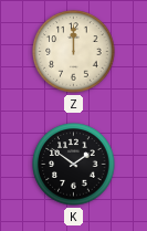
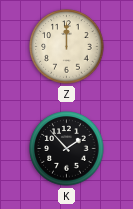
K: 1:51 -> 1:53 (67, 149)
